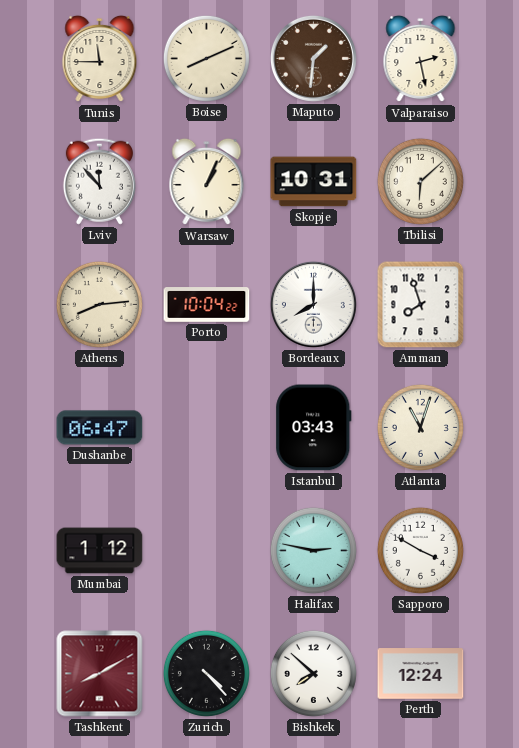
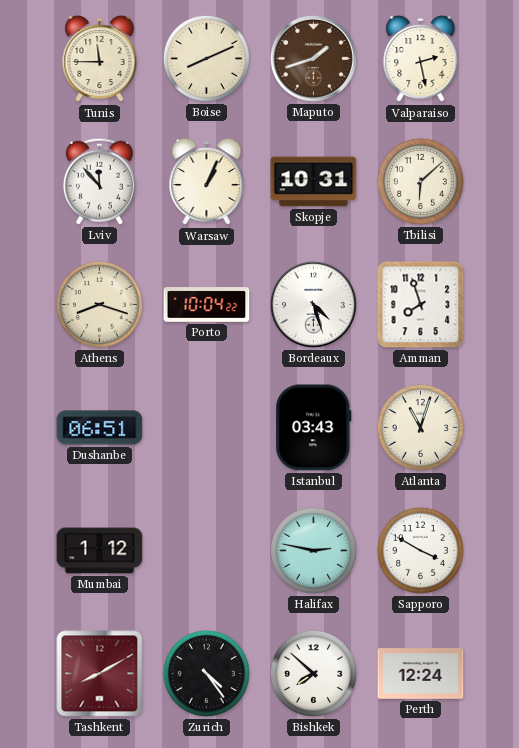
Maputo: 1:31 -> 1:42 (313, 58)
Athens: 8:14 -> 8:18 (99, 304)
Bordeaux: 8:00 -> 4:27 (313, 304)
Dushanbe: 06:47 -> 06:51 (100, 428)
Zurich: 4:23 -> 4:24 (206, 673)
